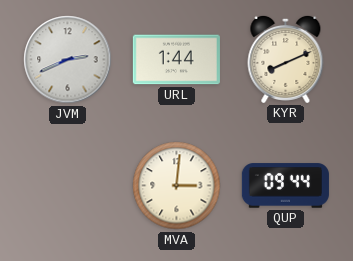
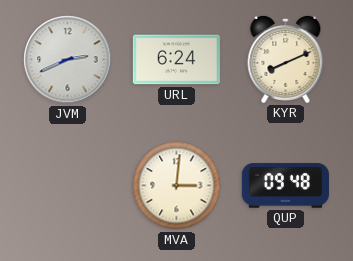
URL: 1:44 -> 6:24 (176, 60)
QUP: 09:44 -> 09:48 (285, 186)
